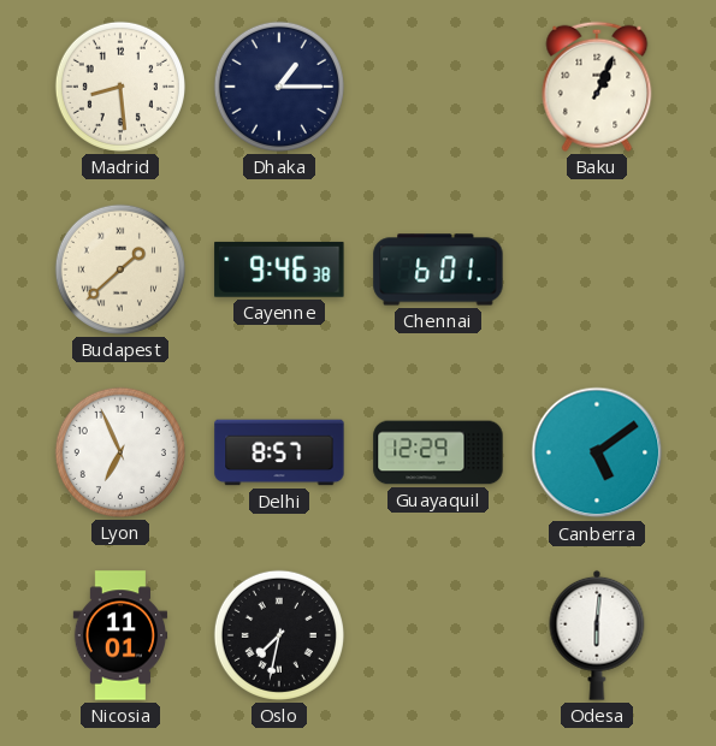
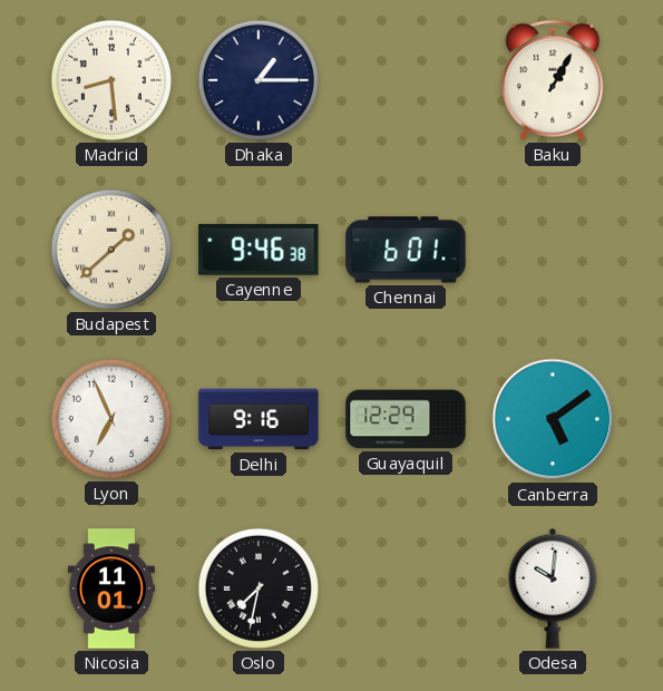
Baku: 1:04 -> 1:05 (553, 80)
Delhi: 8:57 -> 9:16 (259, 419)
Odesa: 6:01 -> 10:01 (553, 588)
